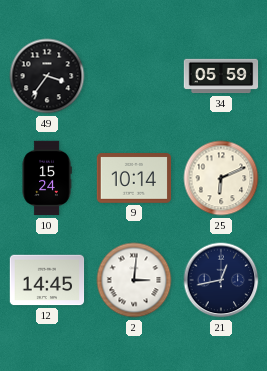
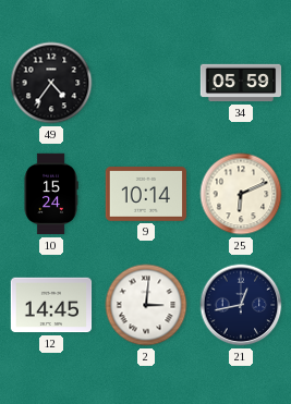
49: 3:36 -> 4:36 (51, 83)
